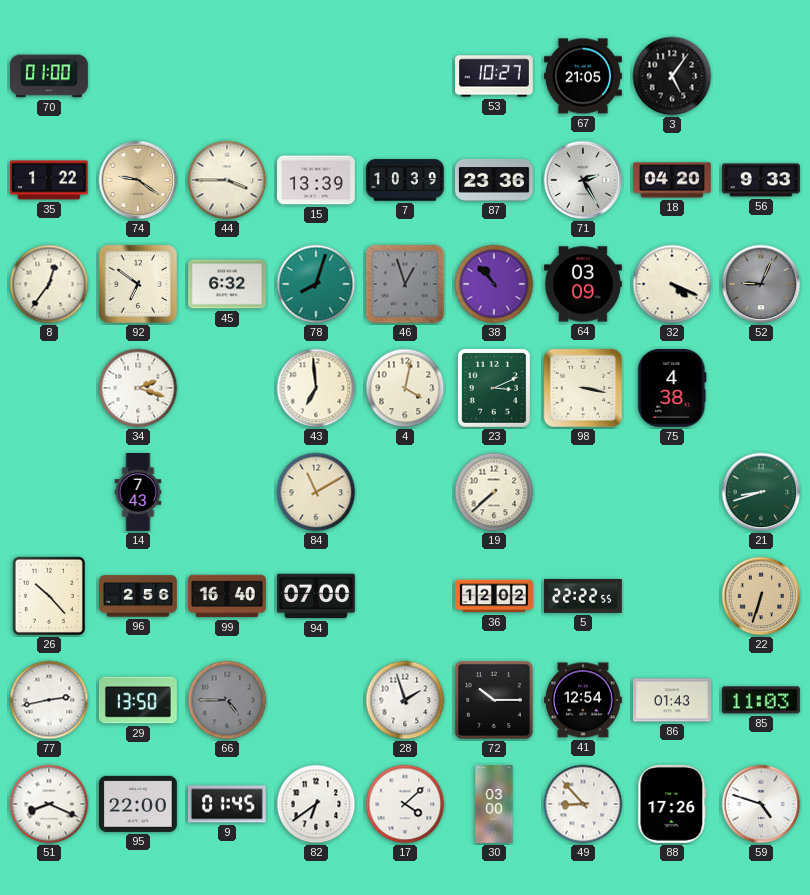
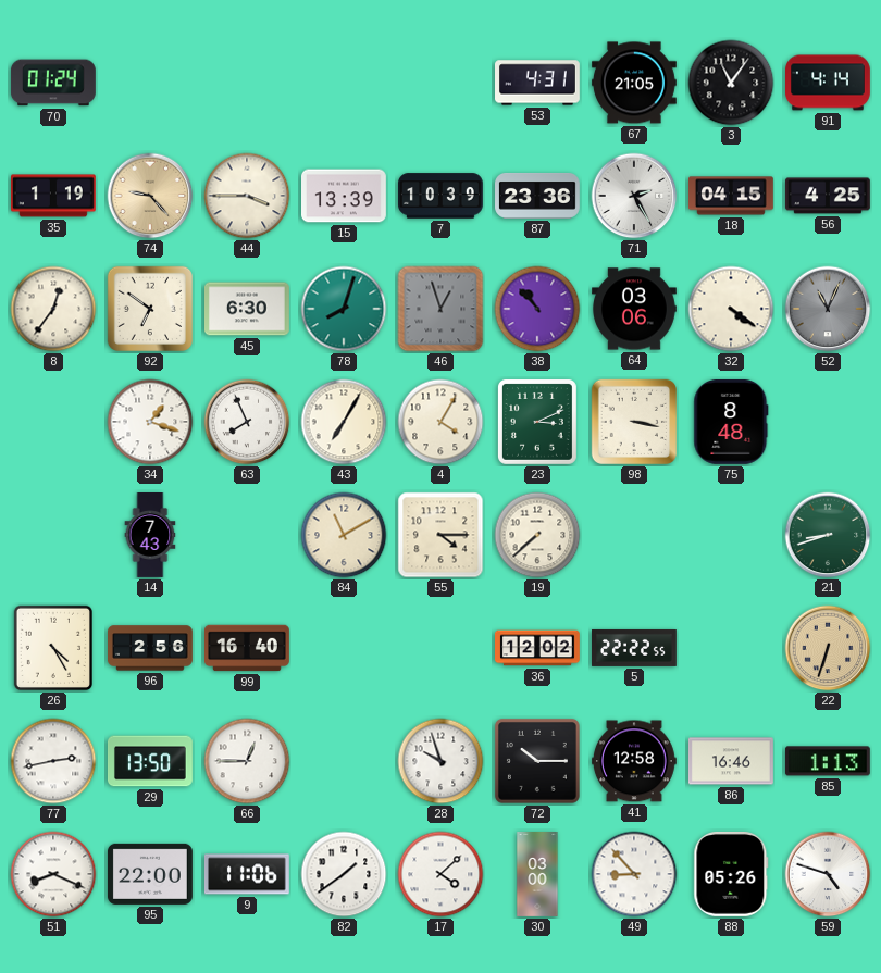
70: 01:00 -> 01:24 (53, 83)
53: 10:27 -> 4:31 (538, 83)
3: 5:06 -> 11:06 (731, 83)
91: none -> 4:14 (829, 83)
35: 1:22 -> 1:19 (54, 196)
74: 9:21 -> 9:23 (150, 196)
18: 04:20 -> 04:15 (732, 196)
56: 9:33 -> 4:25 (828, 196)
45: 6:32 -> 6:30 (248, 309)
64: 03:09 -> 03:06 (635, 309)
32: 4:19 -> 4:21 (731, 309)
52: 9:04 -> 11:04 (828, 309)
34: 2:18 -> 1:18 (150, 422)
63: none -> 7:56 (247, 422)
43: 6:59 -> 7:05 (344, 422)
4: 4:02 -> 4:05 (440, 422)
75: 4:38 -> 8:48 (731, 422)
55: none -> 4:15 (440, 535)
26: 10:23 -> 4:25 (53, 648)
94: 07:00 -> none (317, 596)
66: 4:45 -> 12:45 (247, 761)
66 dial: grey -> white (247, 761)
28: 1:57 -> 9:57 (440, 761)
41: 12:54 -> 12:58 (634, 761)
86: 01:43 -> 16:46 (731, 761)
85: 11:03 -> 1:13 (828, 761)
9: 01:45 -> 11:06 (247, 874)
82: 6:39 -> 1:39 (344, 874)
88: 17:26 -> 05:26 (731, 874)
